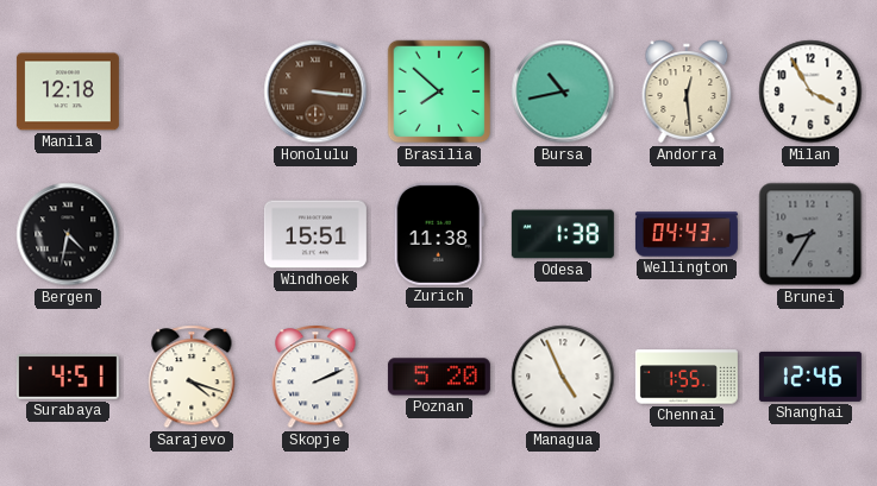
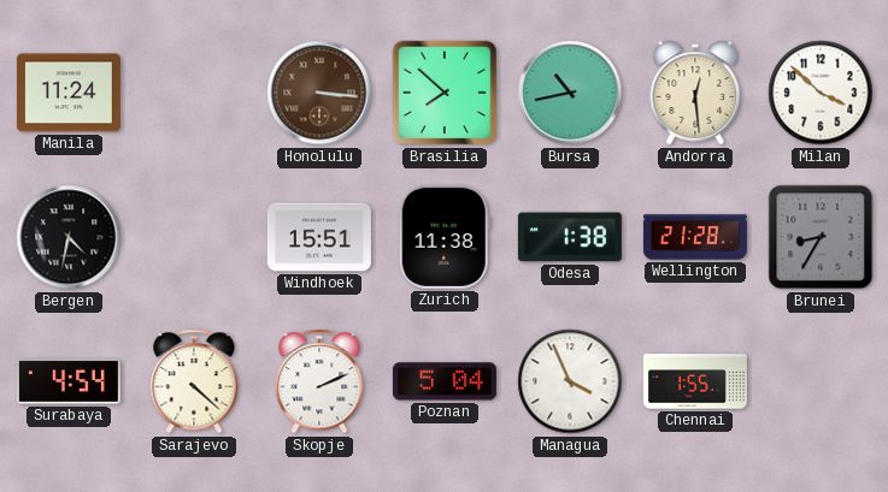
Manila: 12:18 -> 11:24 (69, 93)
Milan: 3:55 -> 3:52 (821, 93)
Wellington: 04:43 -> 21:28 (695, 237)
Surabaya: 4:51 -> 4:54 (69, 383)
Sarajevo: 4:18 -> 4:22 (194, 381)
Poznan: 5:20 -> 5:04 (445, 381)
Managua: 4:56 -> 3:56 (570, 381)
Shanghai: 12:46 -> none (810, 377)
